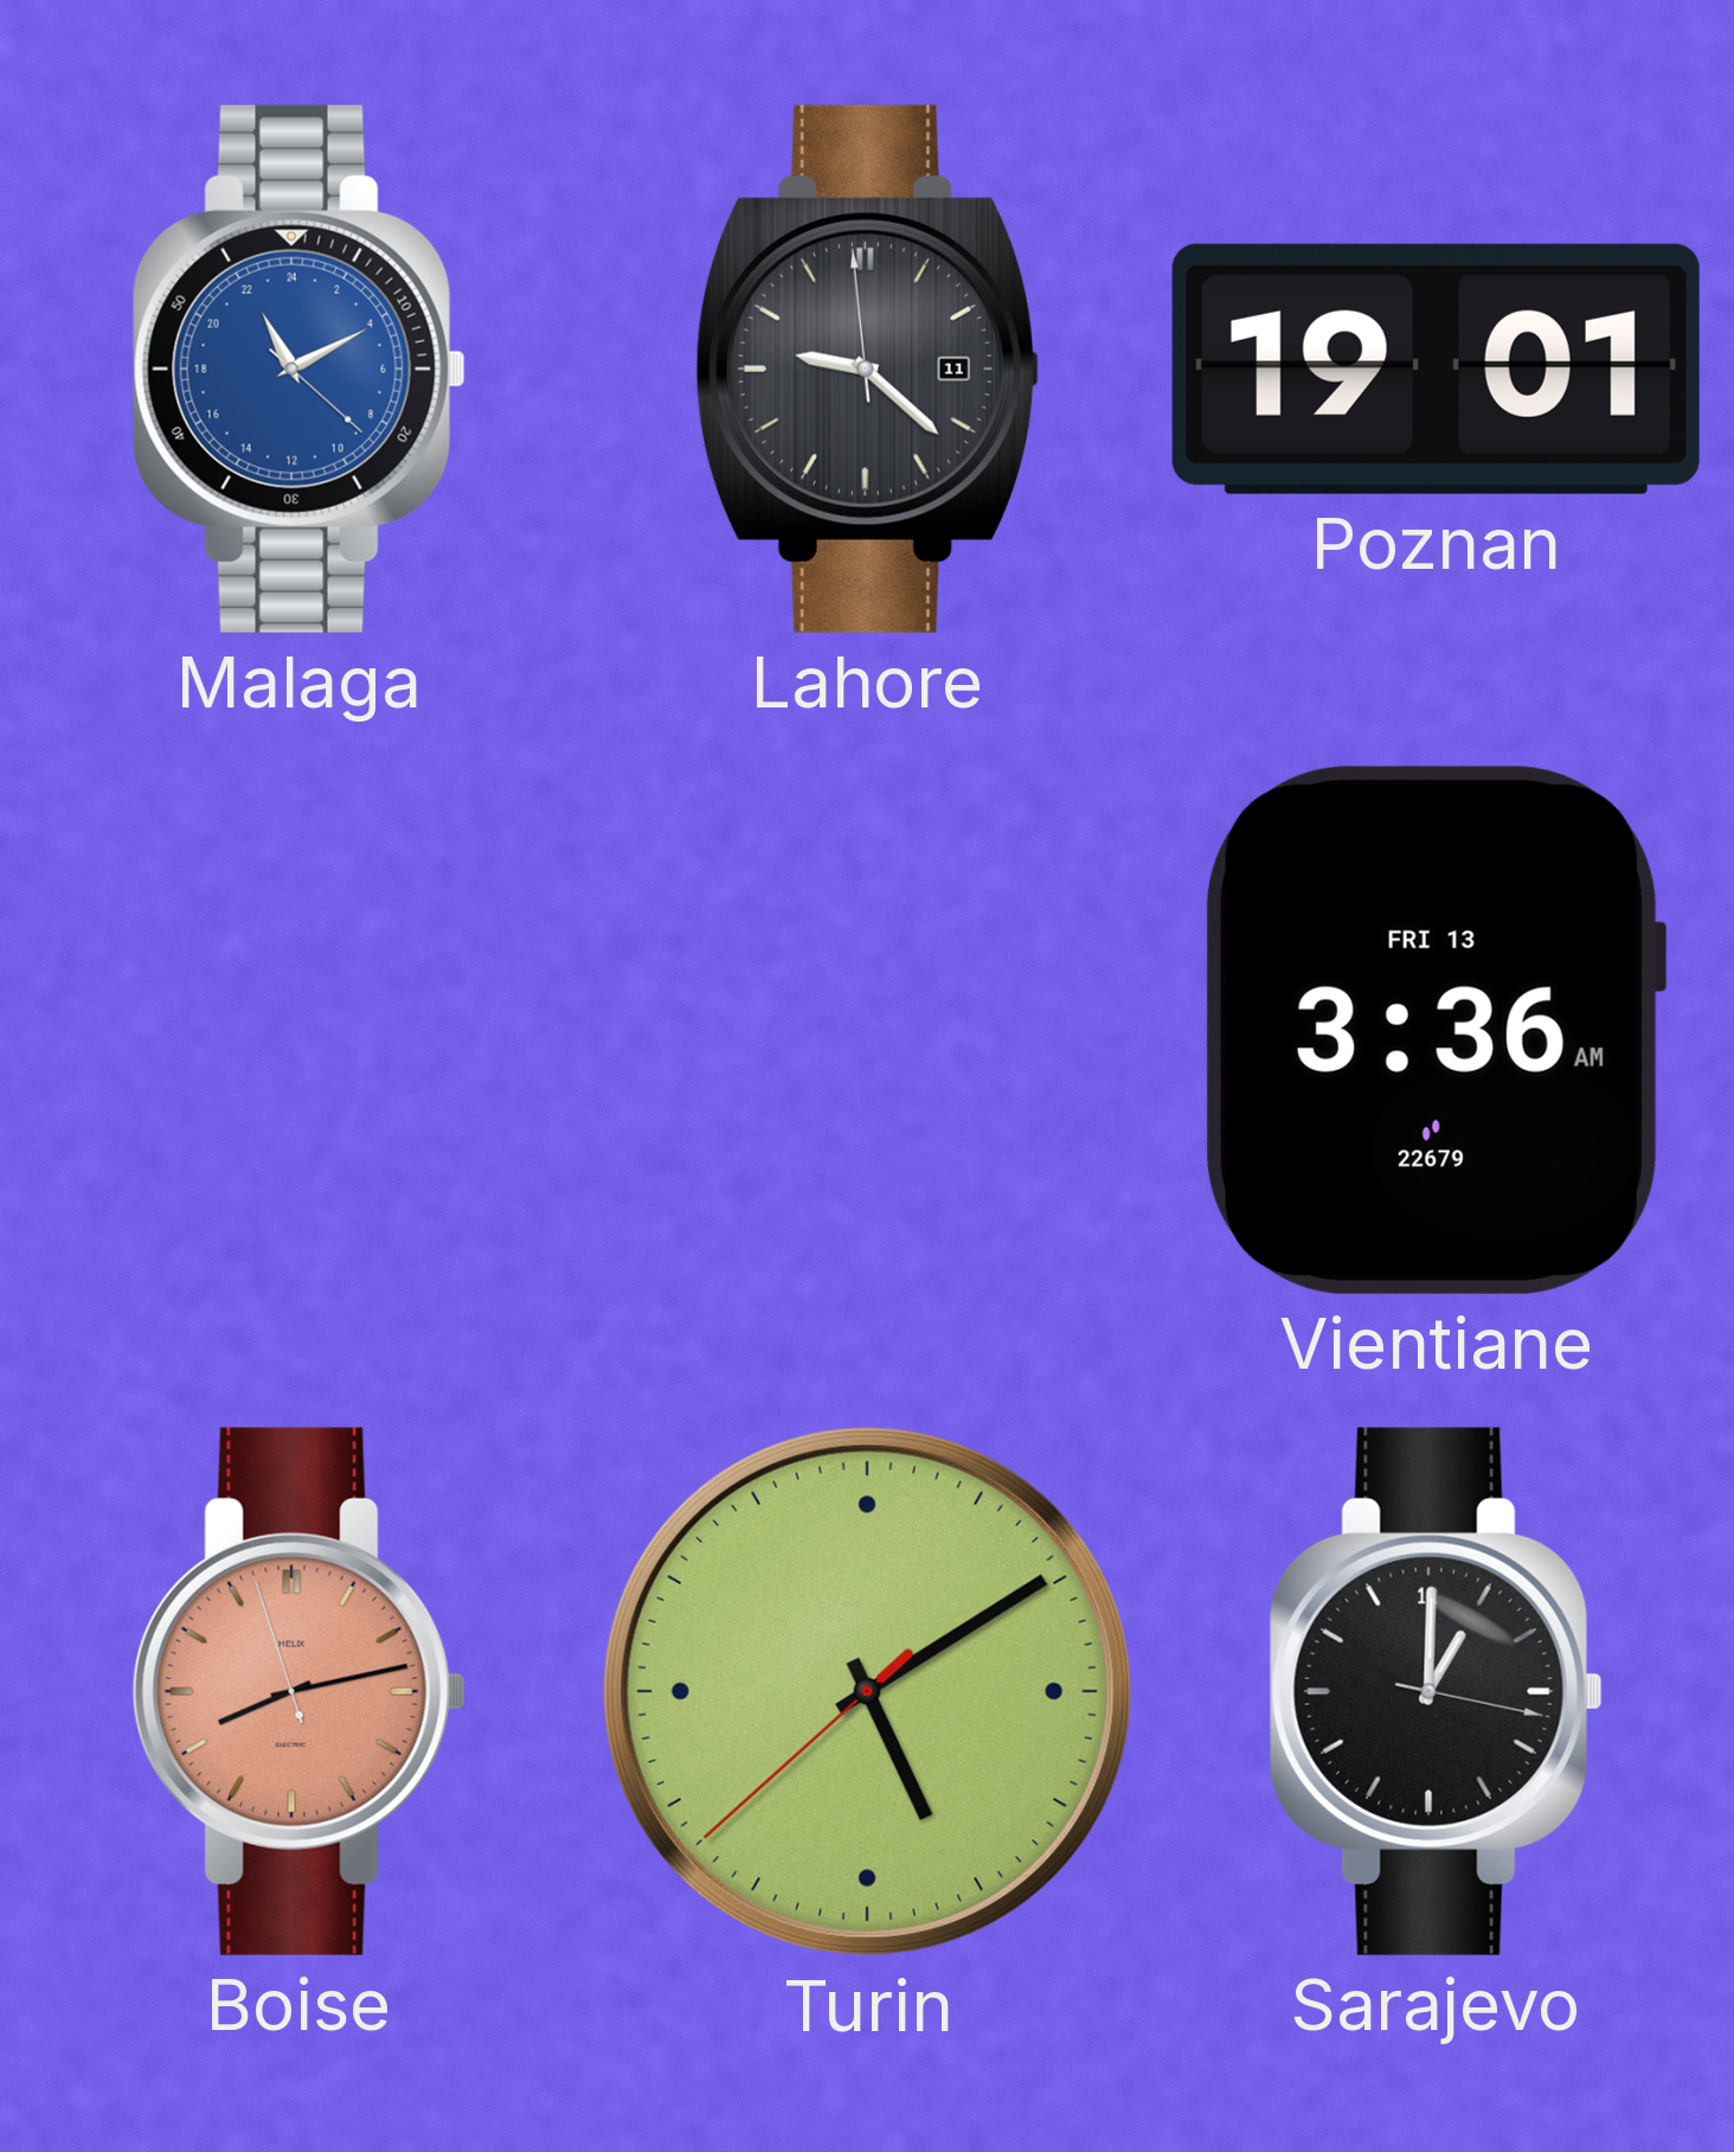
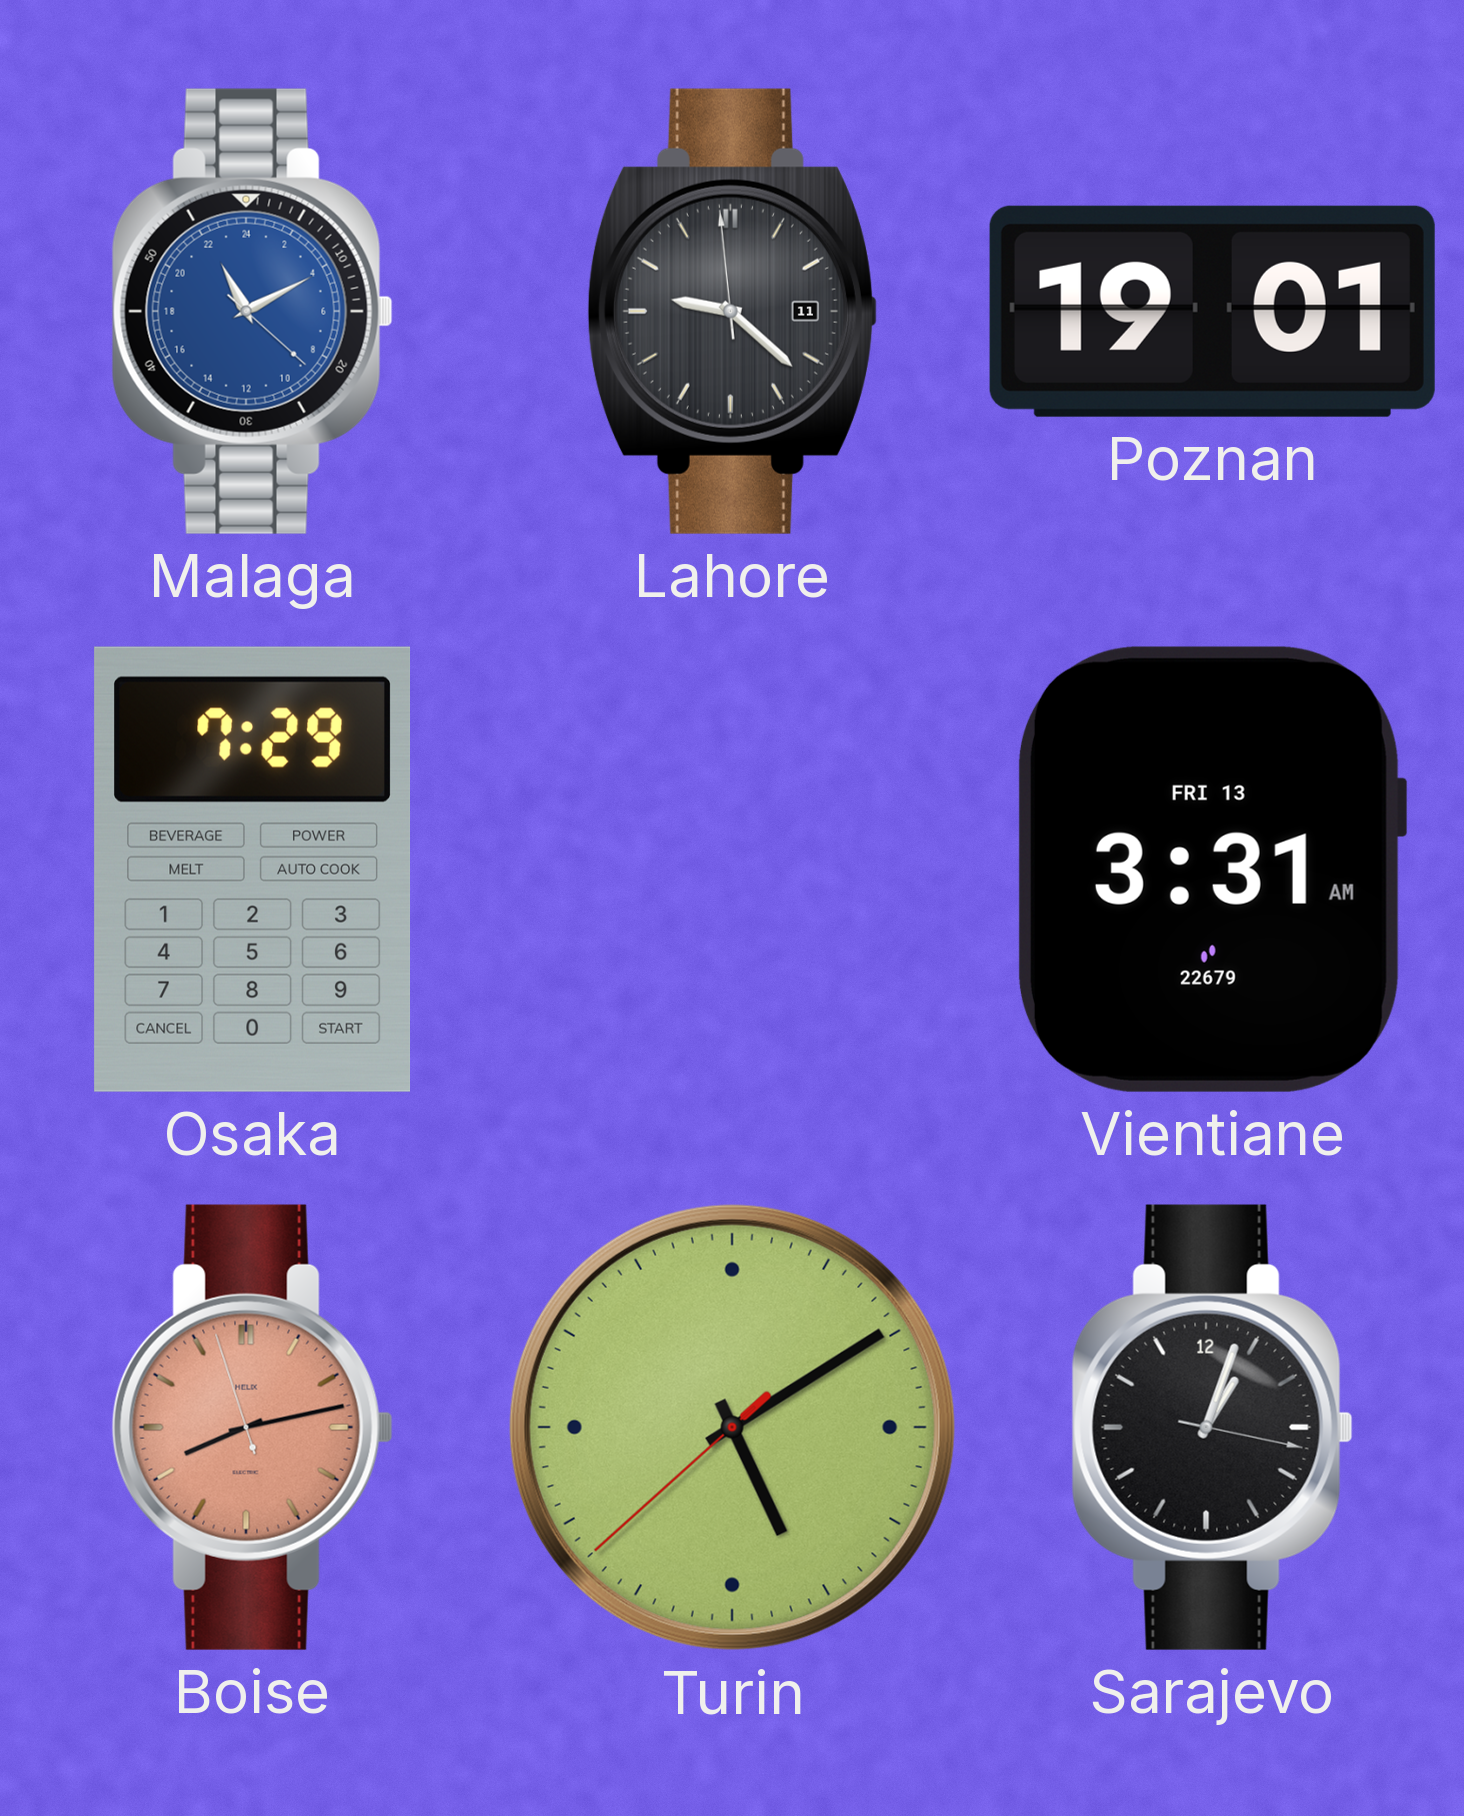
Osaka: none -> 7:29 (252, 869)
Vientiane: 3:36 -> 3:31 (1212, 869)
Sarajevo: 1:00 -> 1:03 (1212, 1427)
